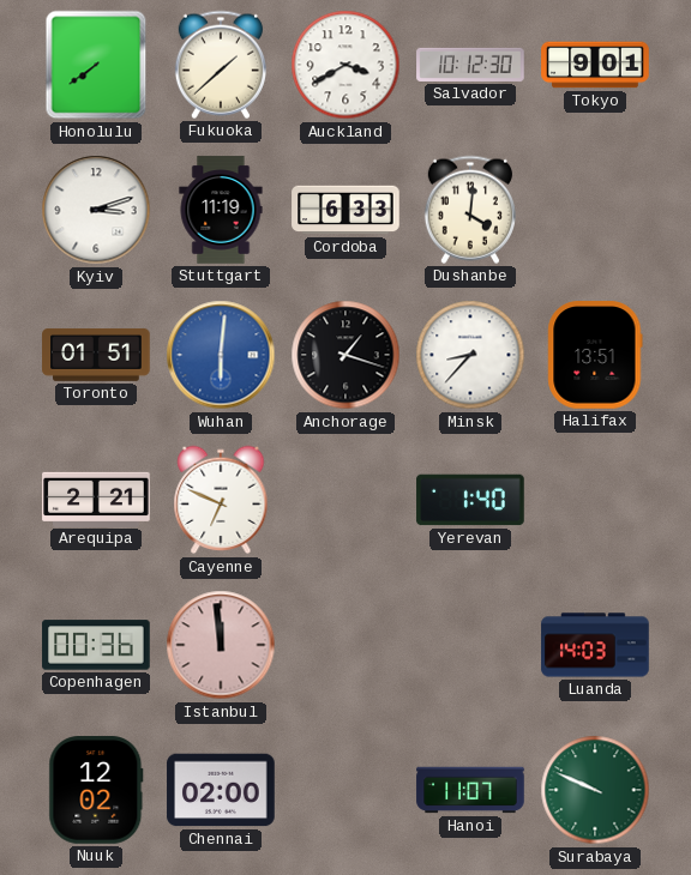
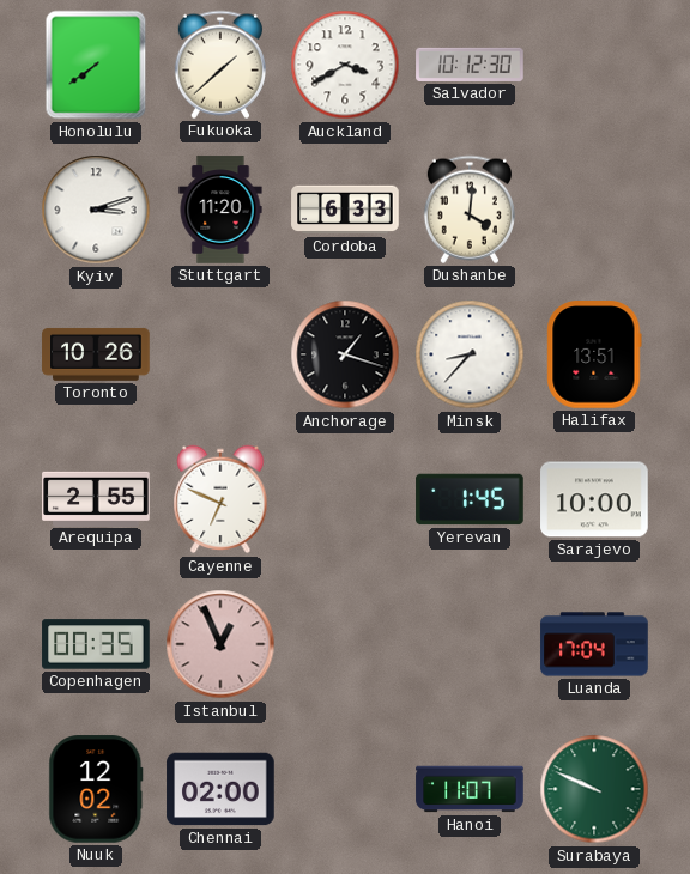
Tokyo: 9:01 -> none (595, 65)
Stuttgart: 11:19 -> 11:20 (220, 210)
Toronto: 01:51 -> 10:26 (96, 354)
Wuhan: 6:01 -> none (221, 355)
Arequipa: 2:21 -> 2:55 (96, 498)
Yerevan: 1:40 -> 1:45 (470, 499)
Sarajevo: none -> 10:00 (594, 499)
Copenhagen: 00:36 -> 00:35 (96, 644)
Istanbul: 11:59 -> 12:56 (220, 644)
Luanda: 14:03 -> 17:04 (594, 644)
